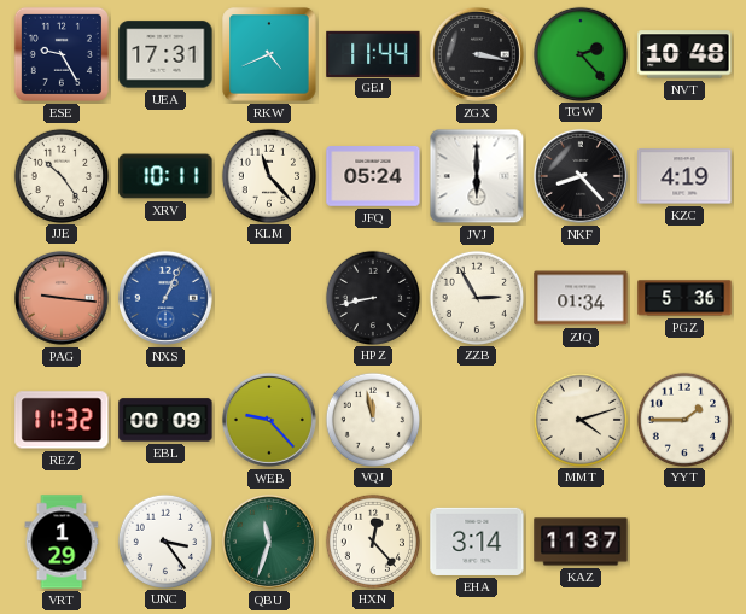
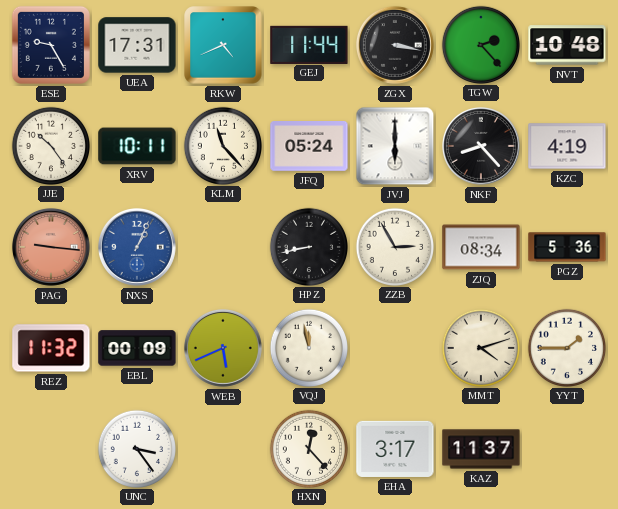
ZJQ: 01:34 -> 08:34 (481, 247)
WEB: 9:23 -> 5:41 (223, 348)
VRT: 1:29 -> none (62, 542)
QBU: 11:33 -> none (269, 542)
EHA: 3:14 -> 3:17 (395, 449)
